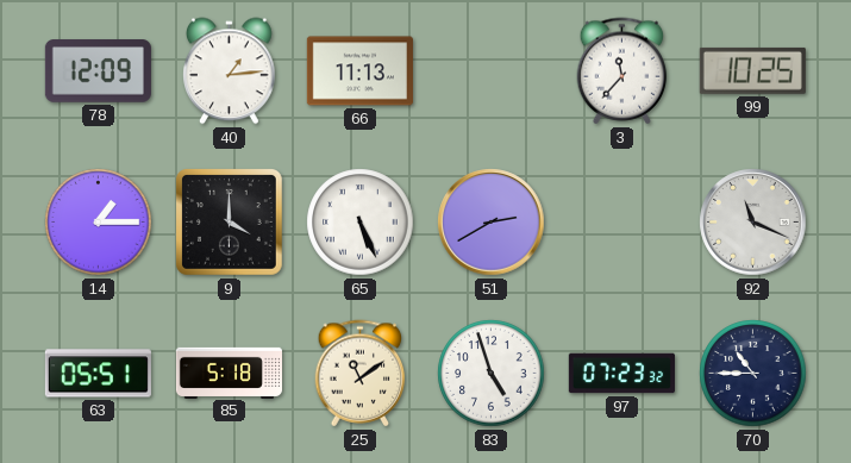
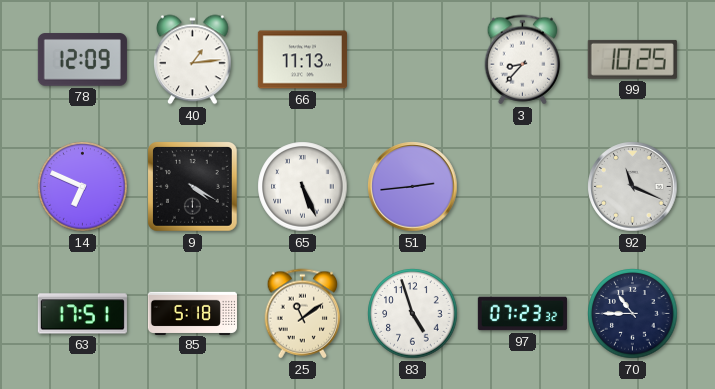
3: 11:37 -> 8:37 (523, 60)
14: 1:15 -> 6:49 (83, 187)
9: 4:00 -> 4:20 (193, 187)
51: 2:40 -> 2:44 (413, 187)
63: 05:51 -> 17:51 (82, 314)
